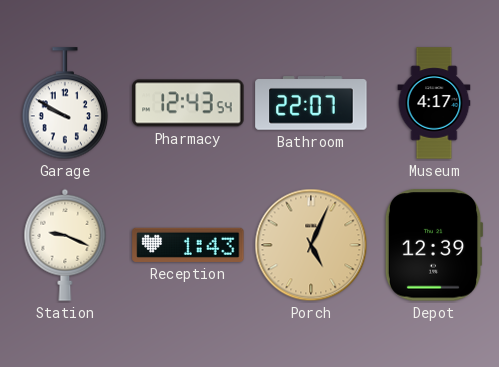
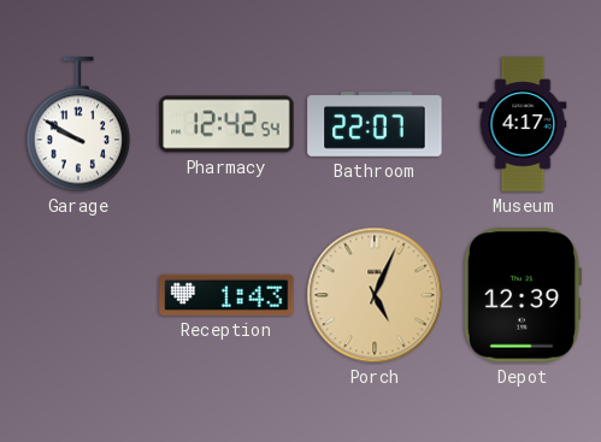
Pharmacy: 12:43 -> 12:42 (226, 124)
Station: 9:19 -> none (65, 245)
